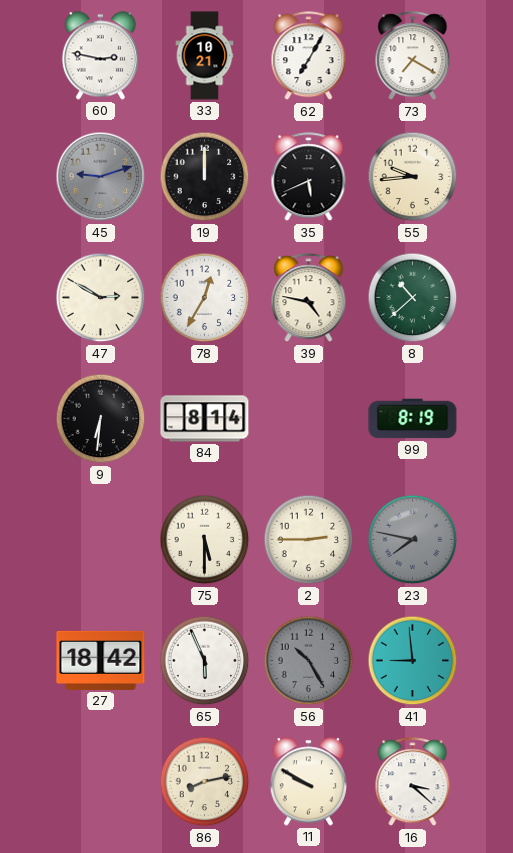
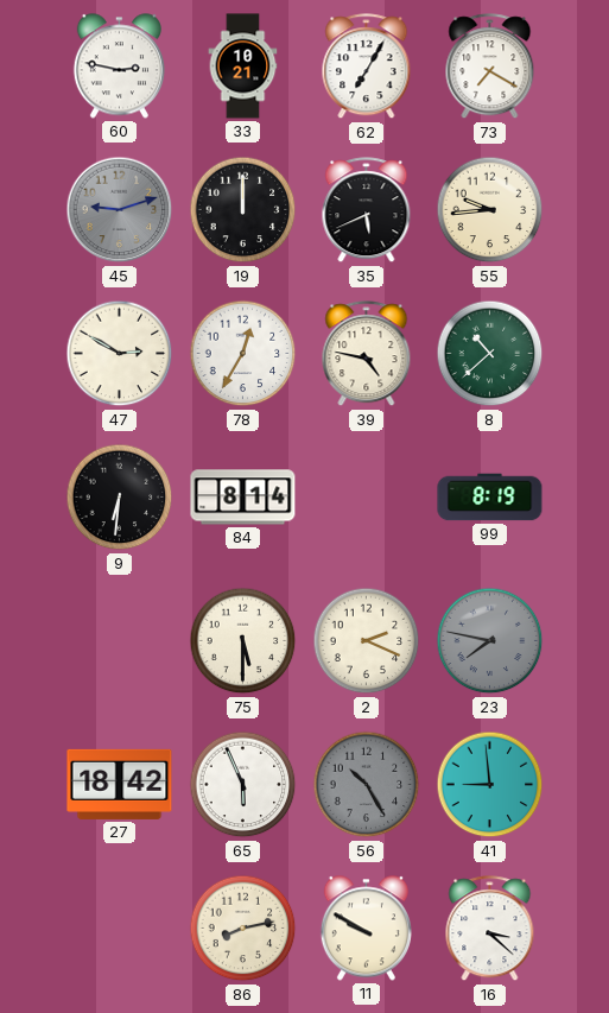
2: 2:45 -> 2:19 (367, 641)
